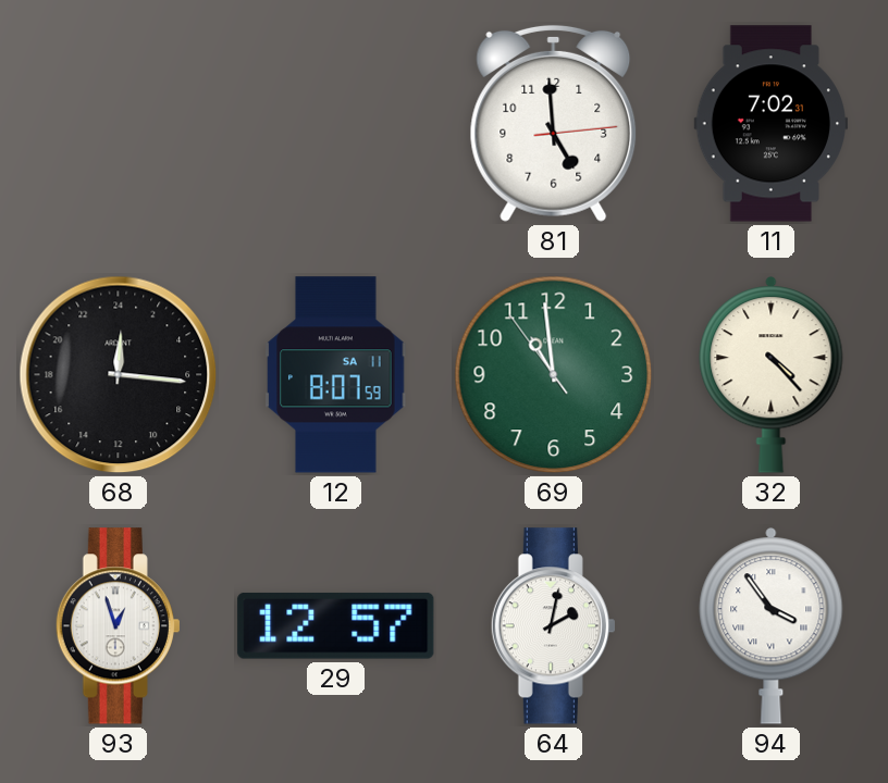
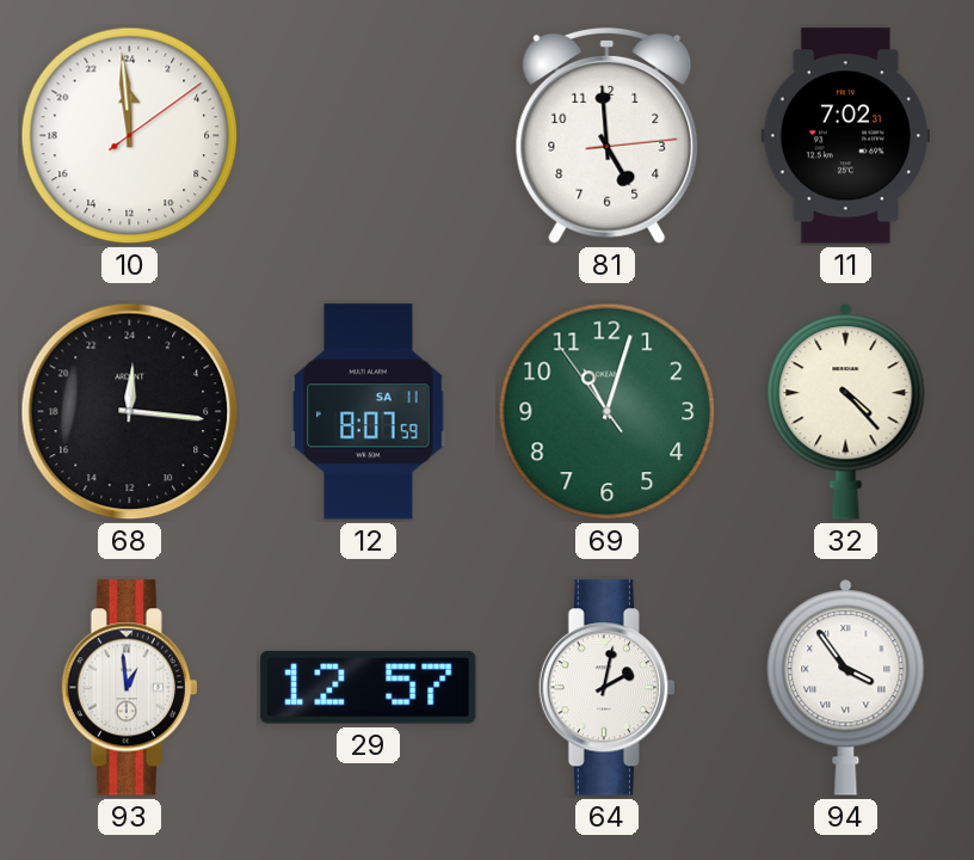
10: none -> 23:59 (130, 136)
69: 10:58 -> 11:02 (608, 412)
93: 12:57 -> 12:59 (129, 688)
